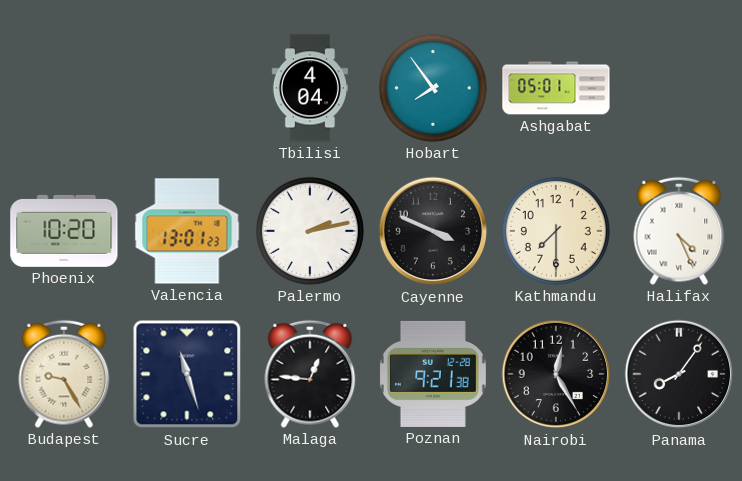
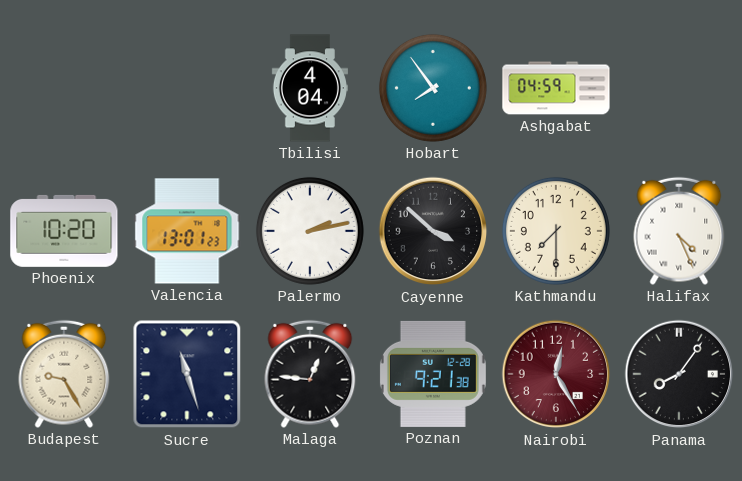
Ashgabat: 05:01 -> 04:59 (556, 88)
Cayenne: 3:49 -> 3:52 (433, 231)
Nairobi dial: black -> burgundy (556, 374)
